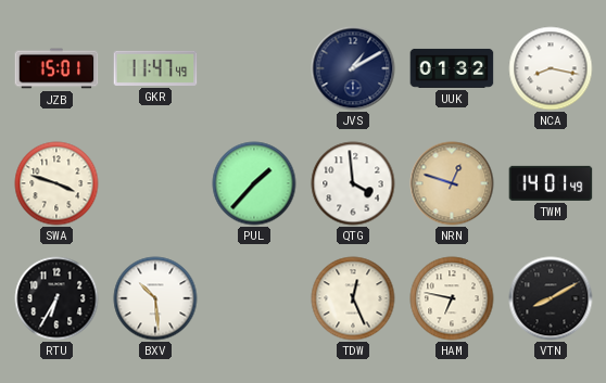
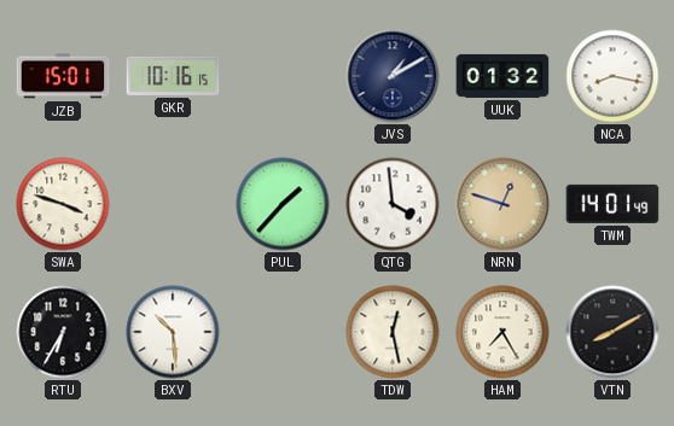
GKR: 11:47 -> 10:16 (173, 76)
TDW: 12:26 -> 12:28 (393, 332)
HAM: 6:47 -> 7:25 (502, 332)
